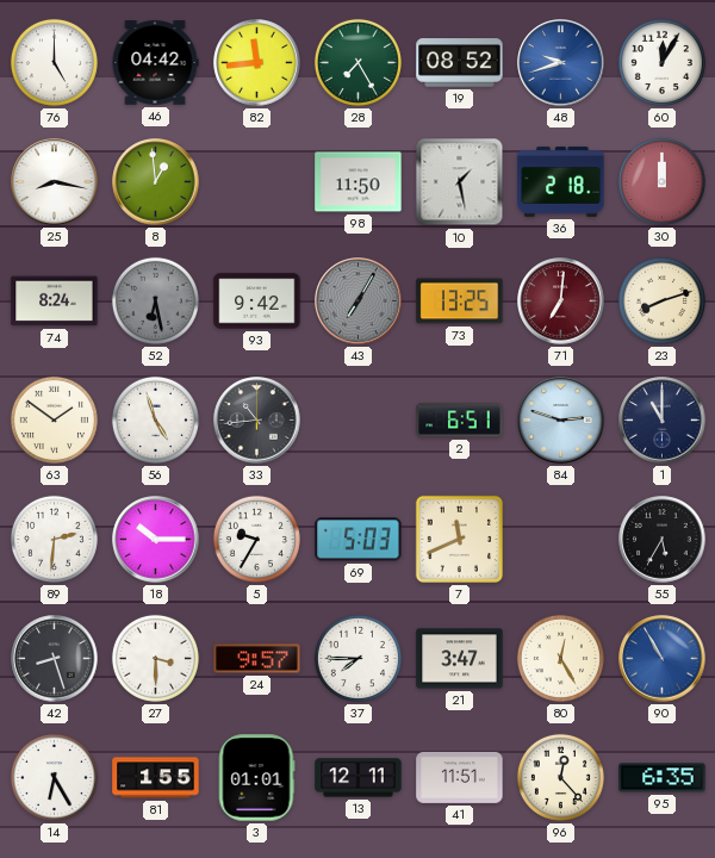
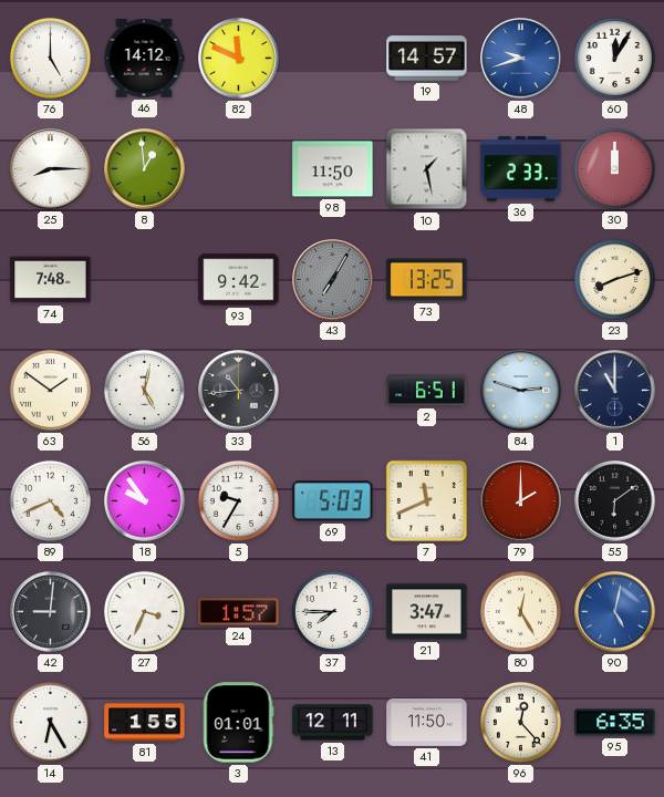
46: 04:42 -> 14:12 (144, 59)
82: 11:44 -> 11:49 (239, 59)
28: 7:25 -> none (357, 62)
19: 08:52 -> 14:57 (427, 59)
25: 8:17 -> 8:15 (51, 169)
36: 2:18 -> 2:33 (521, 169)
74: 8:24 -> 7:48 (51, 280)
52: 6:28 -> none (155, 300)
71: 7:01 -> none (561, 301)
56: 4:57 -> 5:02 (144, 390)
89: 2:31 -> 4:41 (50, 500)
18: 10:15 -> 9:54 (145, 501)
79: none -> 2:00 (521, 501)
55: 5:35 -> 6:09 (615, 501)
42: 8:27 -> 9:01 (51, 612)
27: 3:30 -> 3:34 (144, 611)
24: 9:57 -> 1:57 (239, 612)
90: 10:55 -> 5:02 (615, 612)
41: 11:51 -> 11:50 (427, 722)
